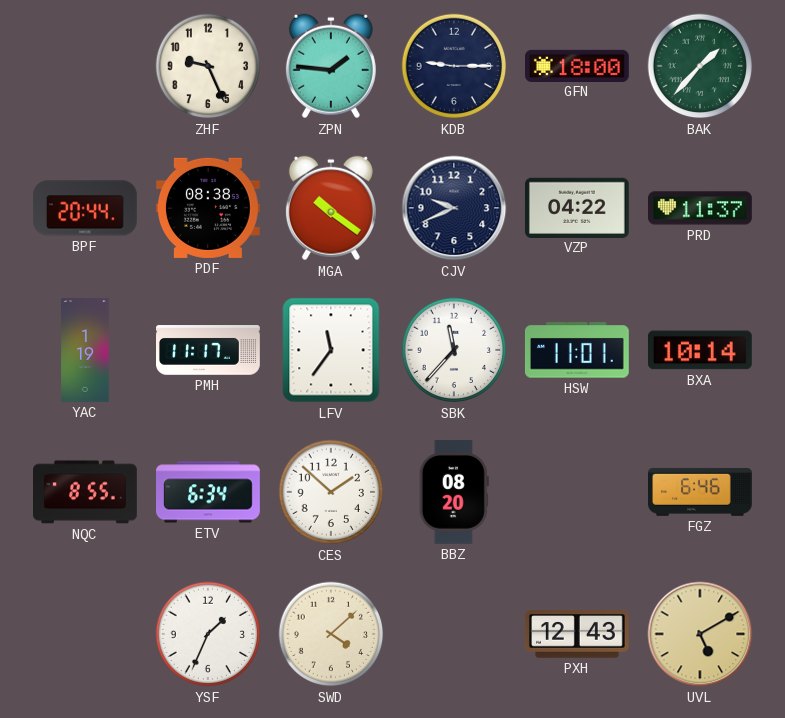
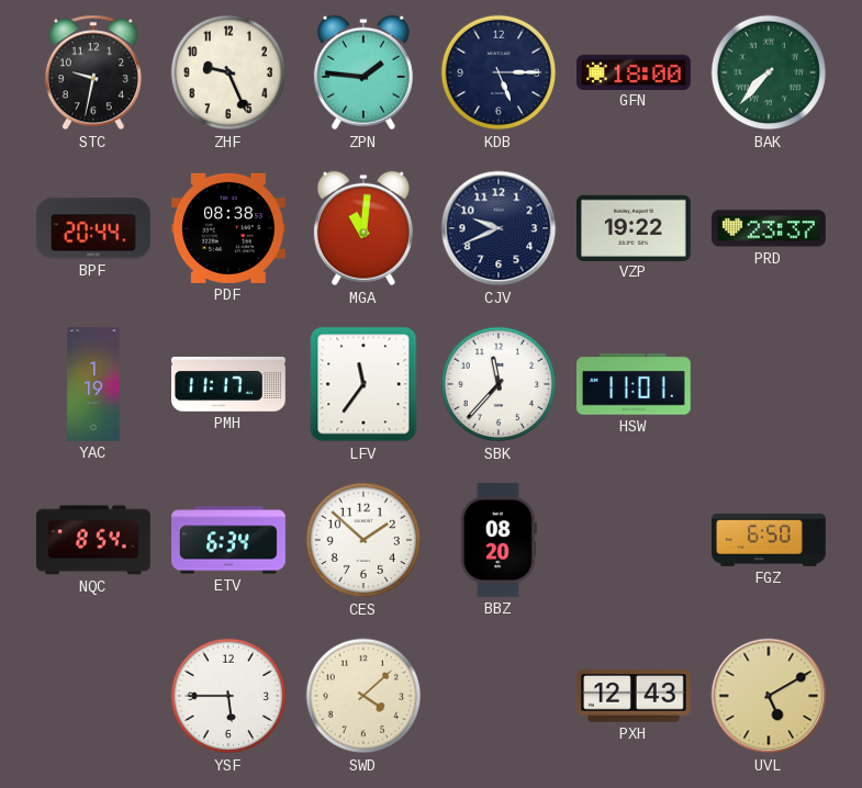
STC: none -> 9:32 (93, 72)
KDB: 9:15 -> 5:15 (499, 72)
BAK: 1:37 -> 7:37 (769, 72)
MGA: 10:21 -> 11:01 (363, 228)
VZP: 04:22 -> 19:22 (634, 227)
PRD: 11:37 -> 23:37 (770, 228)
BXA: 10:14 -> none (700, 350)
NQC: 8:55 -> 8:54 (94, 540)
FGZ: 6:46 -> 6:50 (770, 540)
YSF: 1:34 -> 5:45 (228, 696)
